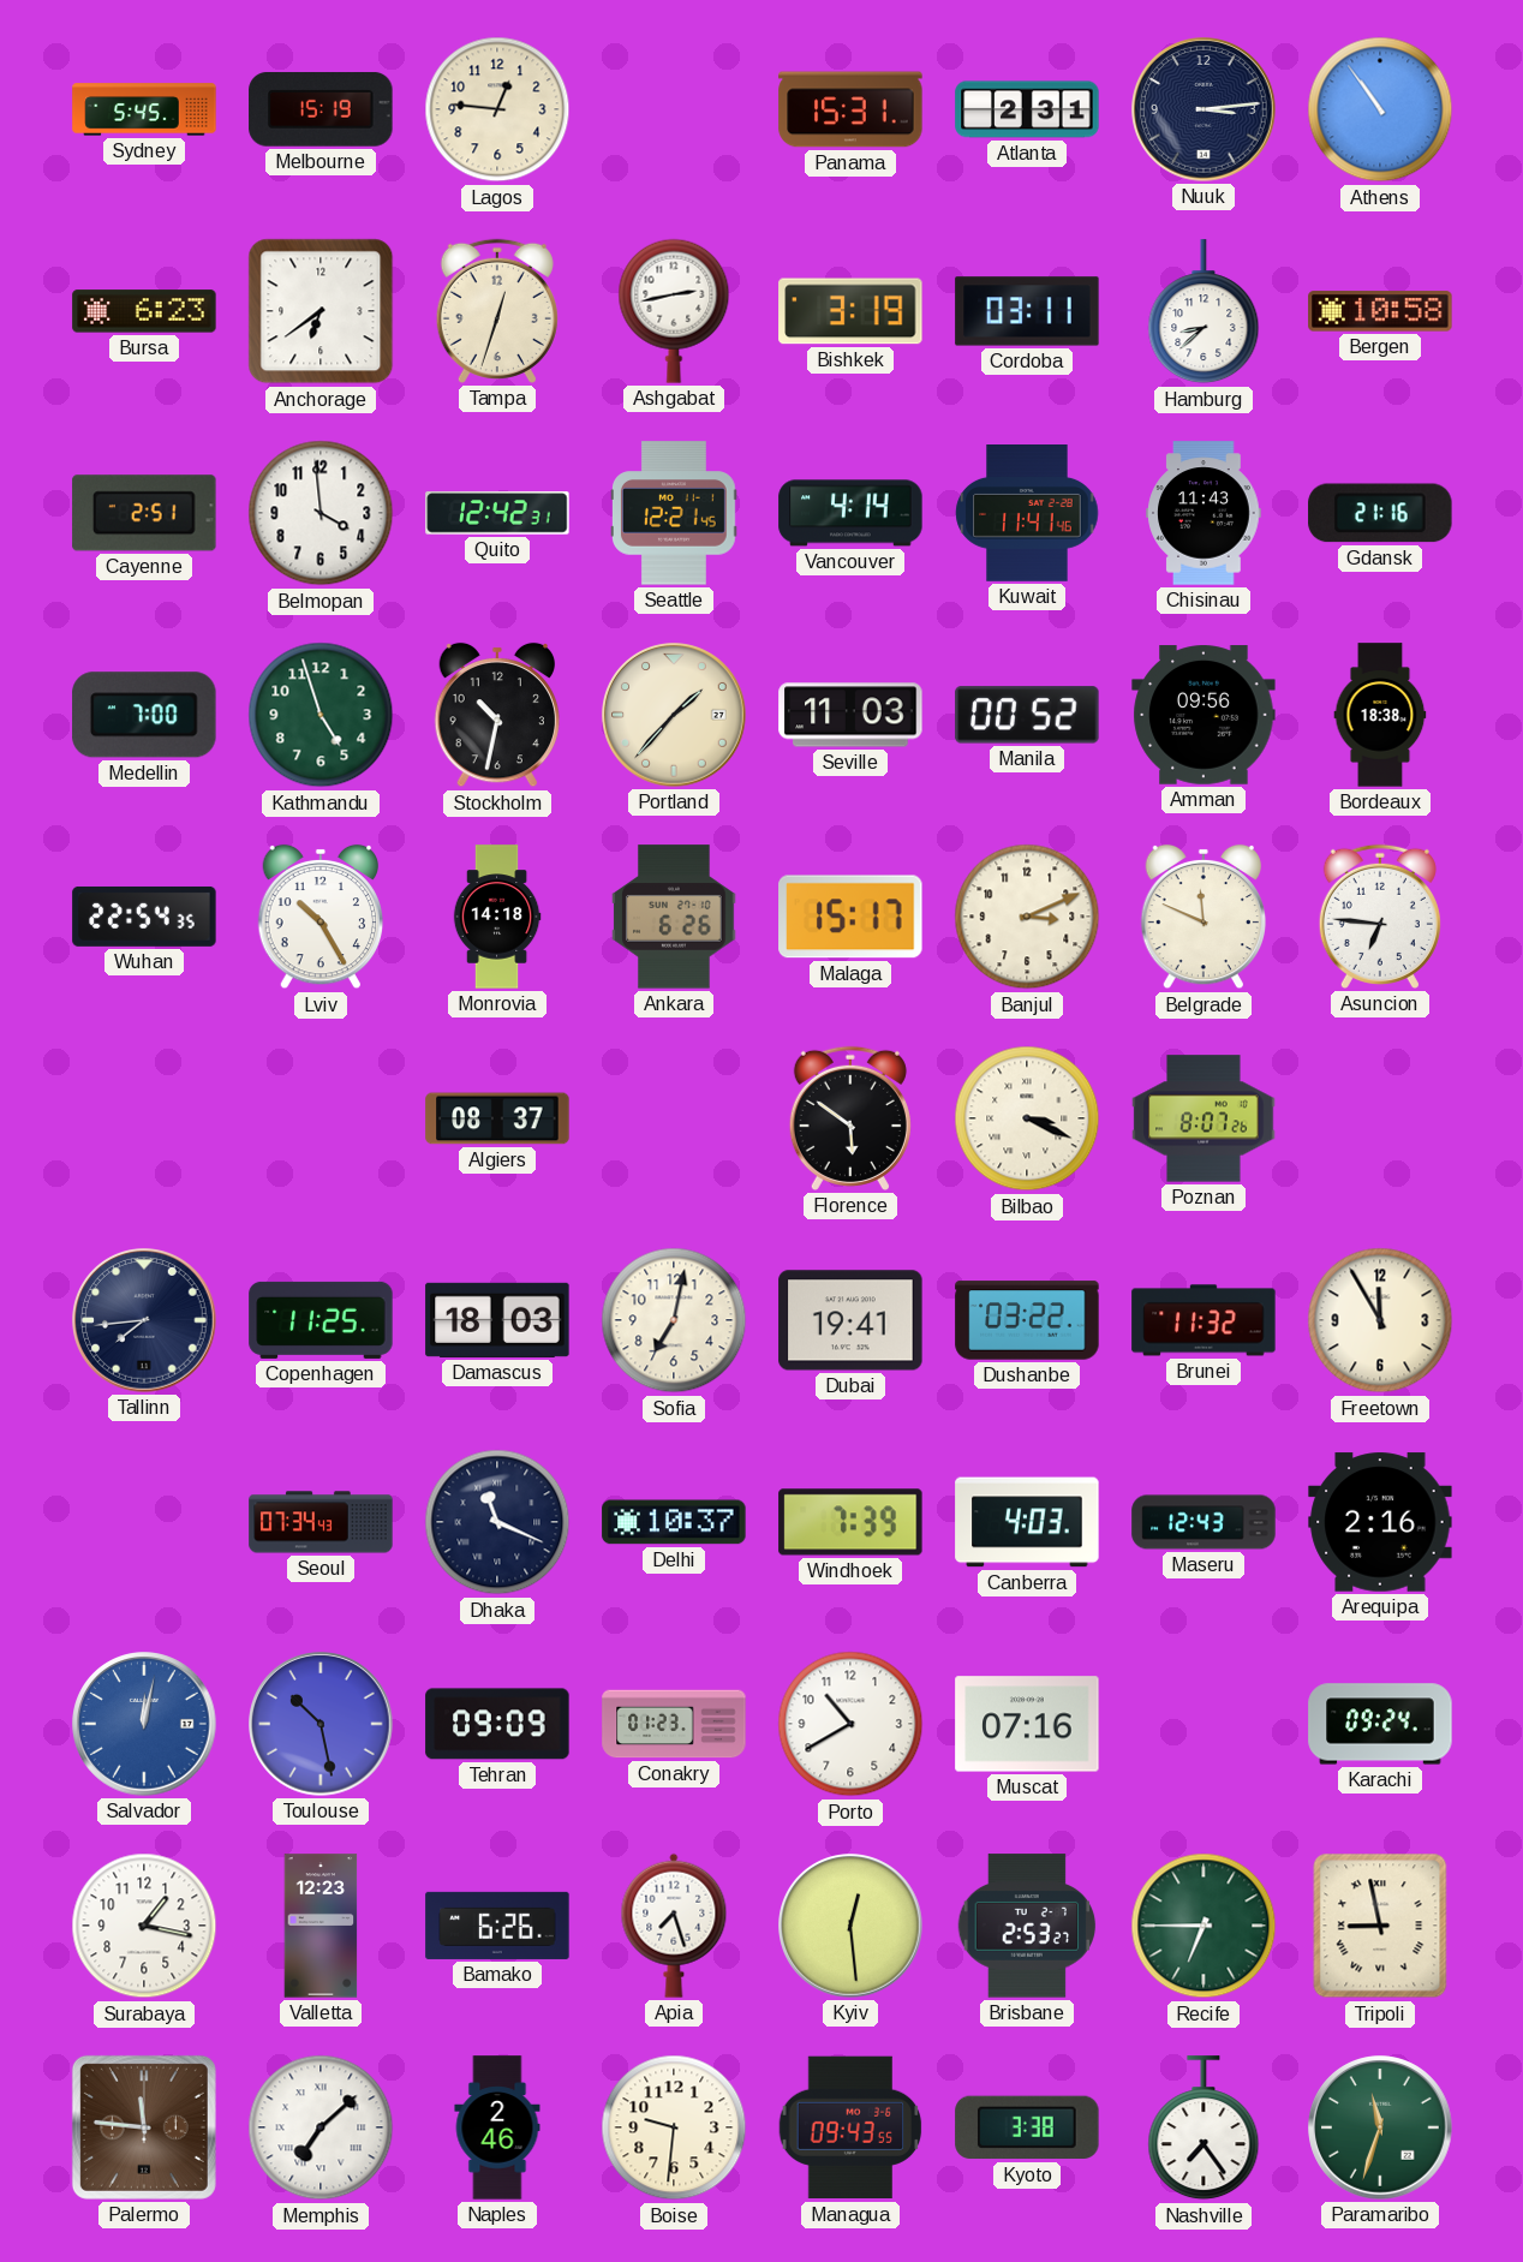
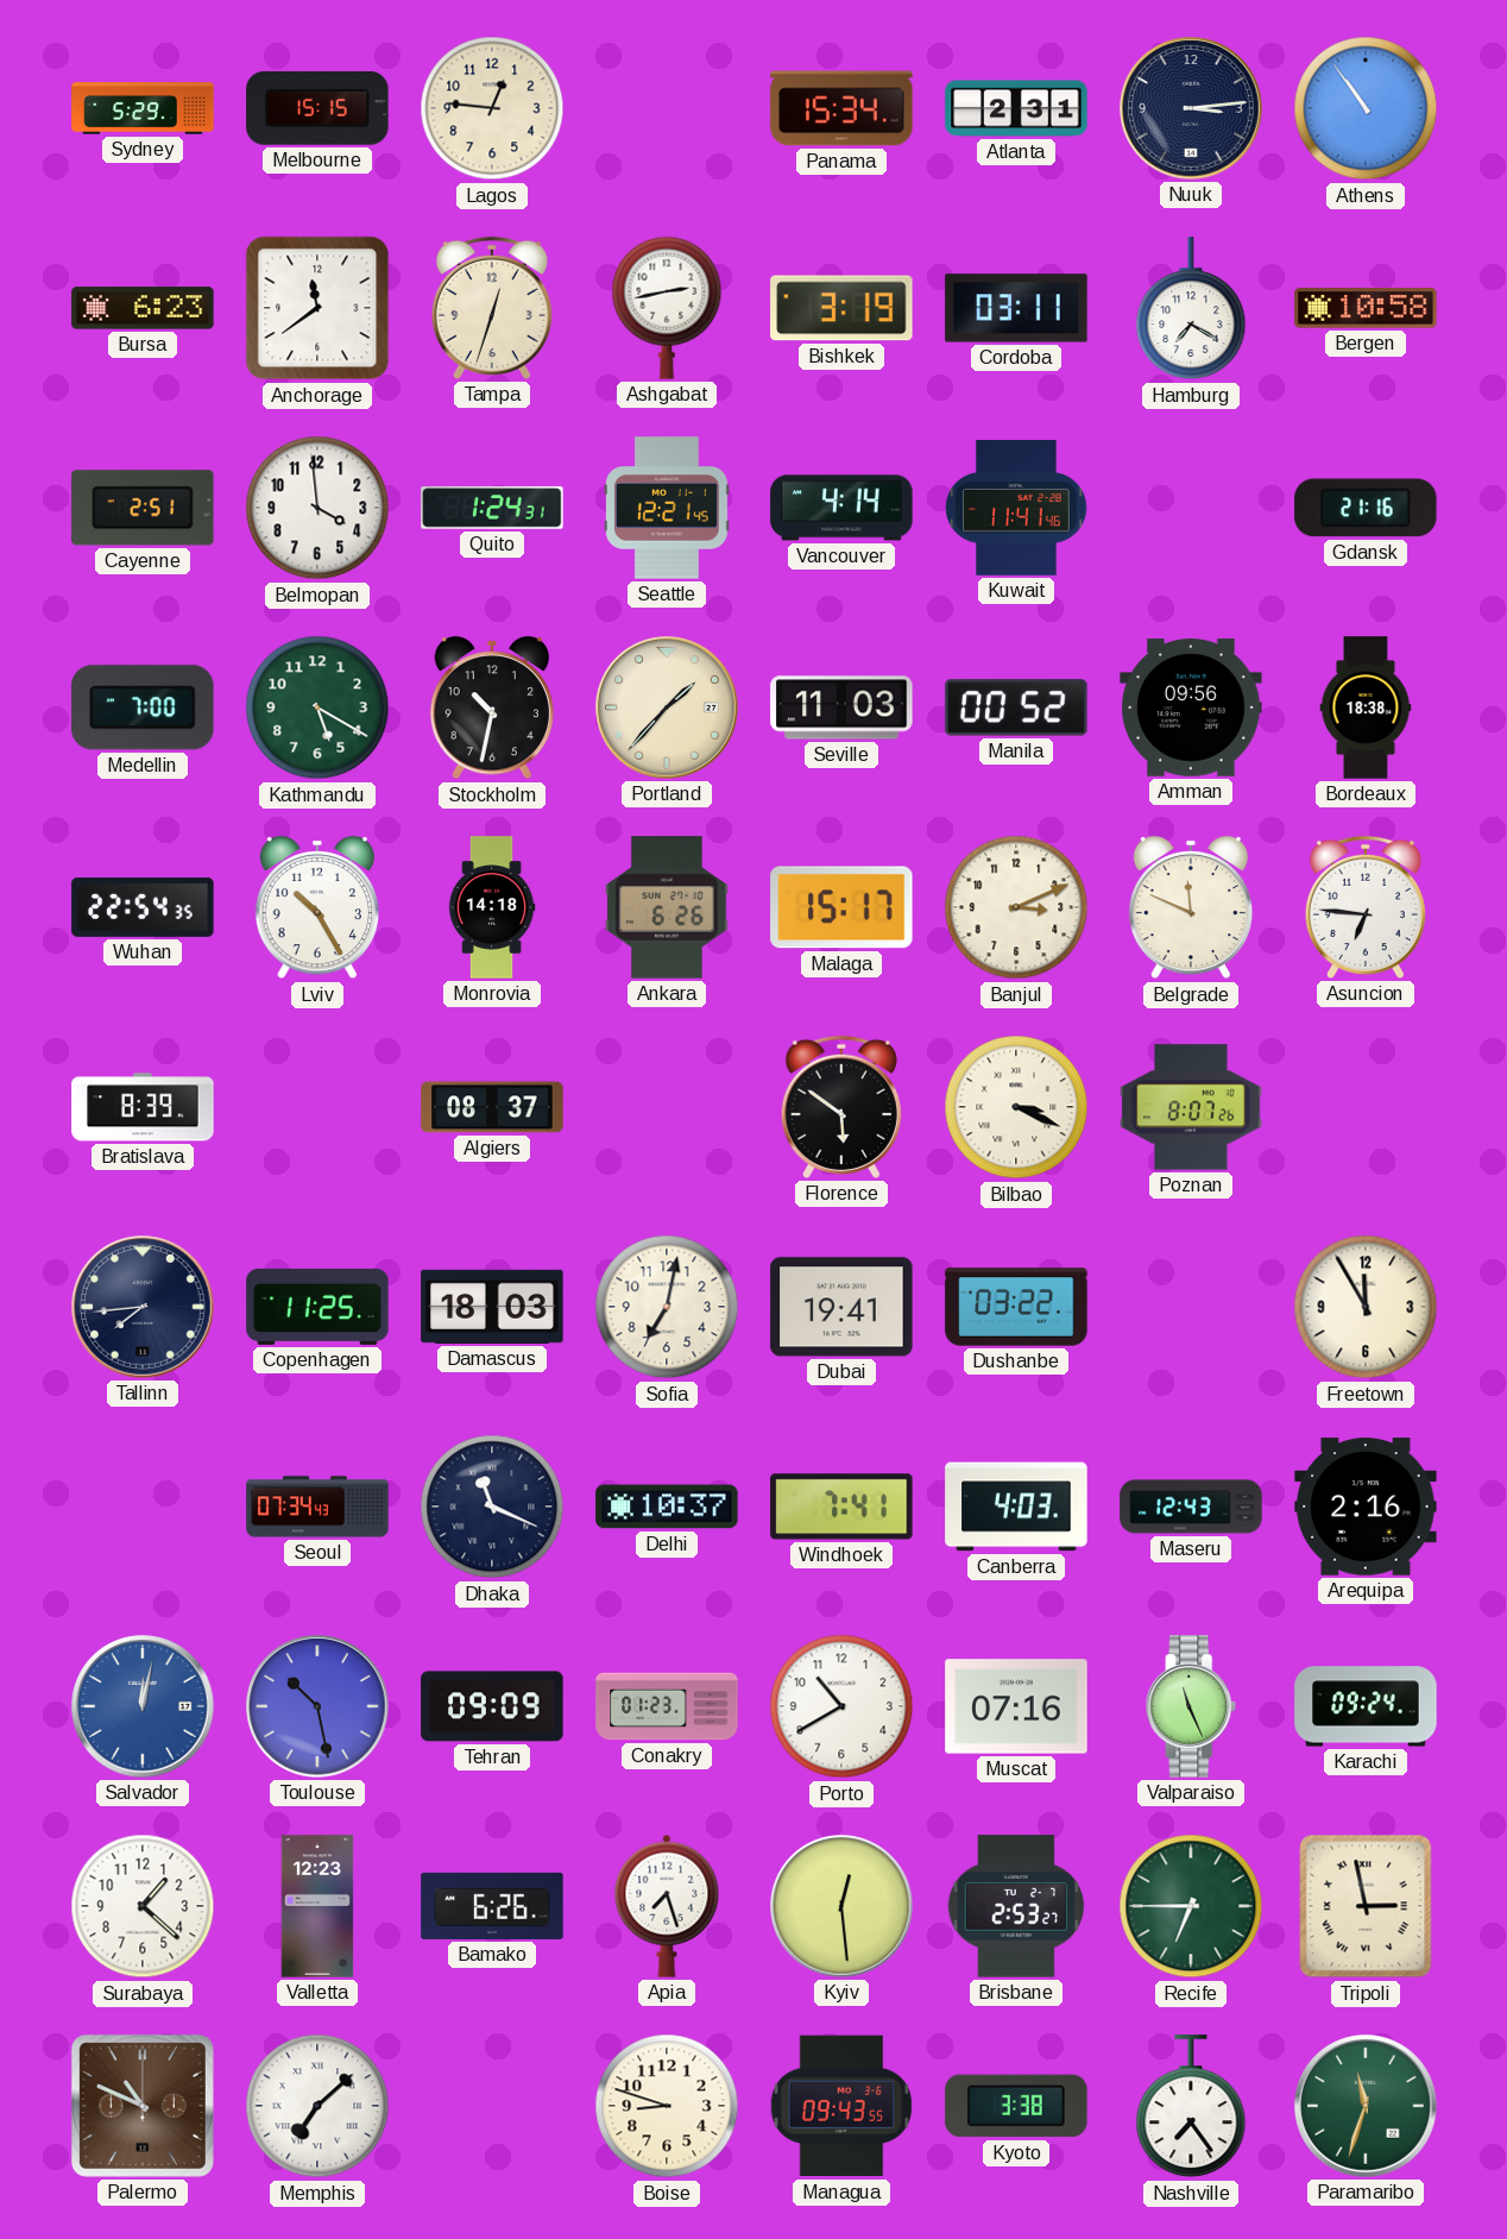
Sydney: 5:45 -> 5:29 (143, 108)
Melbourne: 15:19 -> 15:15 (317, 108)
Panama: 15:31 -> 15:34 (841, 108)
Anchorage: 6:39 -> 11:39 (317, 308)
Hamburg: 8:38 -> 7:20 (1191, 309)
Quito: 12:42 -> 1:24 (492, 508)
Chisinau: 11:43 -> none (1204, 513)
Kathmandu: 4:57 -> 5:20 (317, 707)
Bratislava: none -> 8:39 (143, 1107)
Brunei: 11:32 -> none (1204, 1320)
Windhoek: 7:39 -> 7:41 (841, 1507)
Valparaiso: none -> 11:26 (1191, 1706)
Surabaya: 1:17 -> 1:22 (143, 1906)
Tripoli: 8:58 -> 2:58 (1366, 1906)
Palermo: 11:46 -> 10:49 (143, 2106)
Naples: 2:46 -> none (497, 2127)
Boise: 9:31 -> 8:48 (667, 2106)
